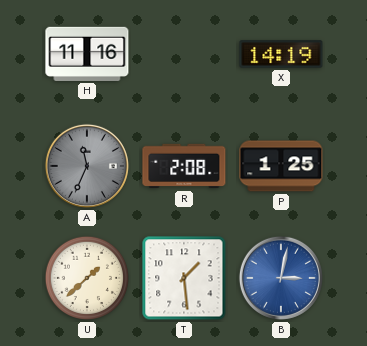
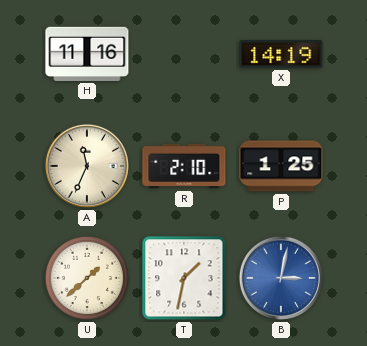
A dial: grey -> cream (87, 166)
R: 2:08 -> 2:10 (184, 166)
T: 1:29 -> 1:32 (184, 278)
